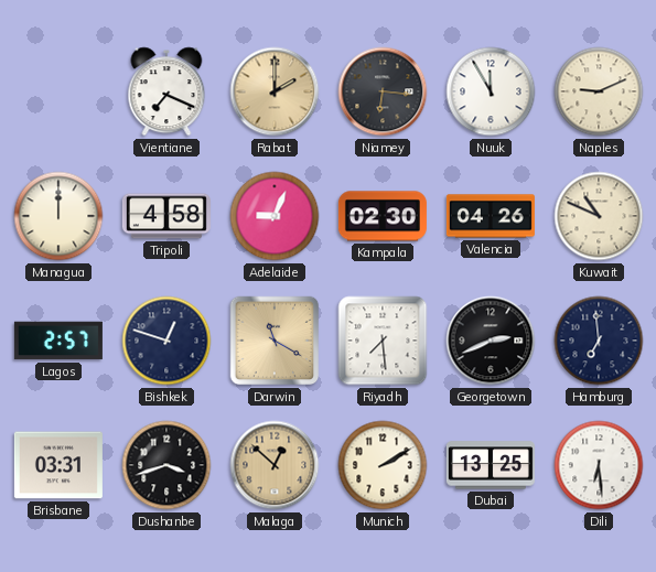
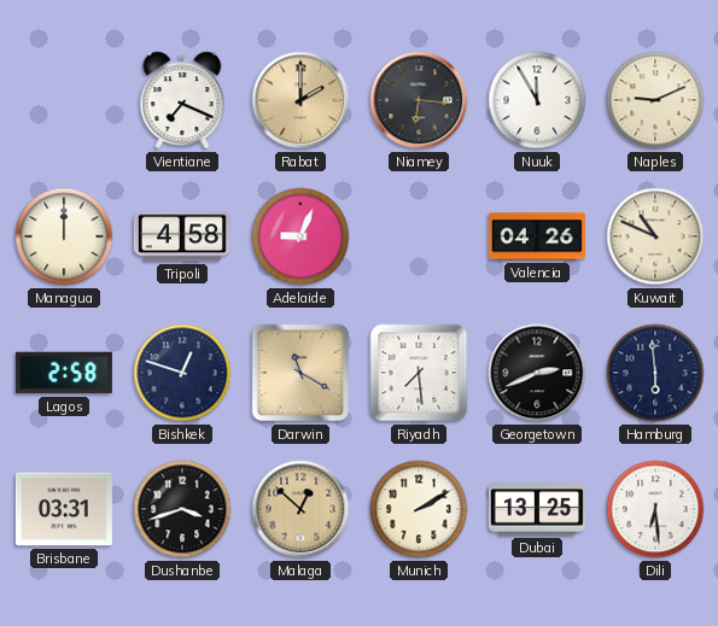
Kampala: 02:30 -> none (383, 216)
Lagos: 2:57 -> 2:58 (64, 373)
Hamburg: 6:59 -> 5:59 (655, 373)
